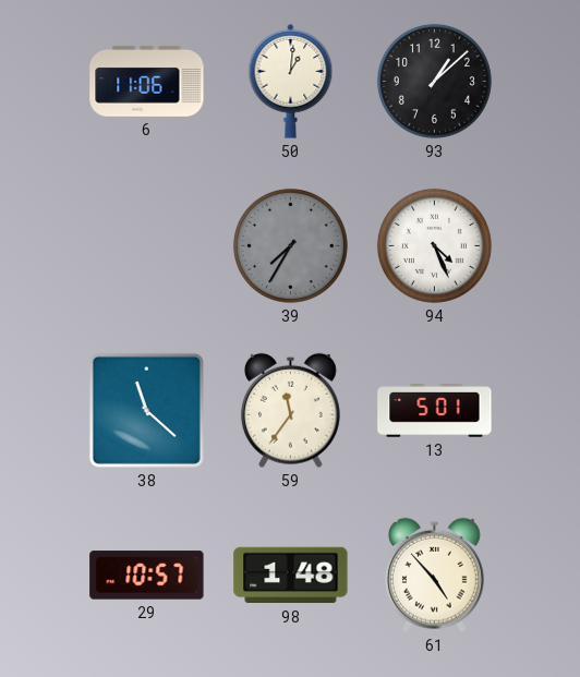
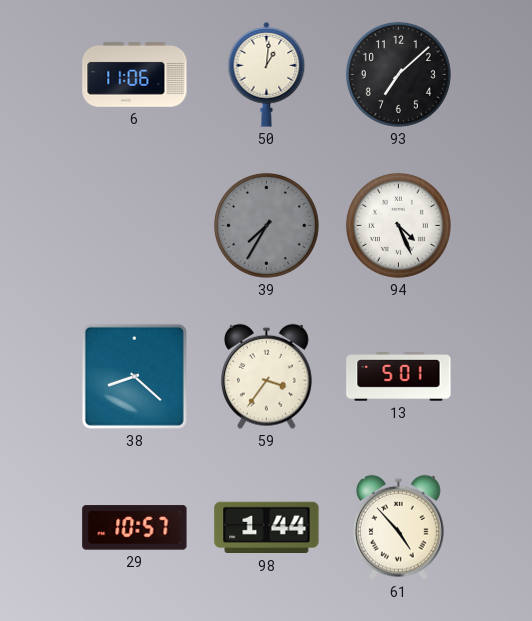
93: 1:08 -> 7:08 (398, 74)
38: 11:22 -> 8:22 (134, 376)
59: 11:36 -> 3:36 (266, 376)
98: 1:48 -> 1:44 (267, 528)
